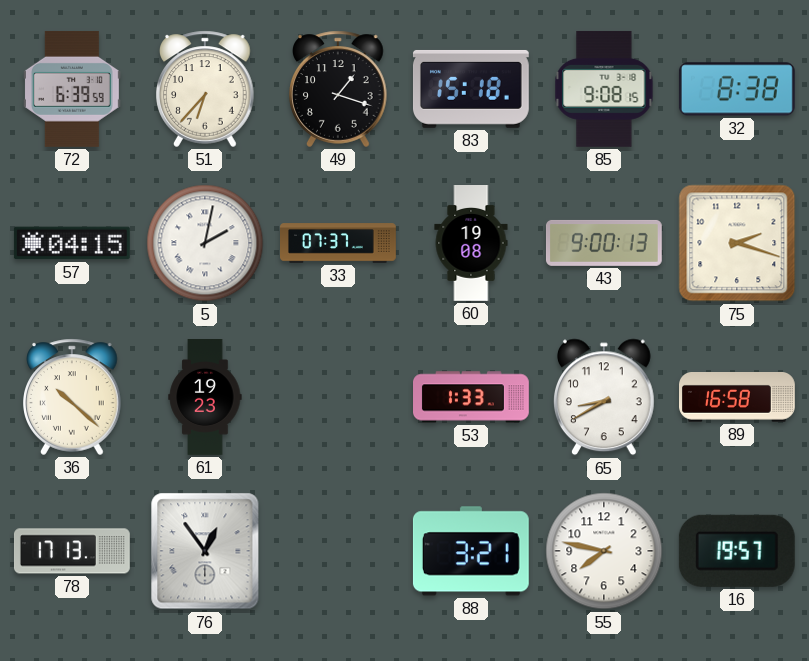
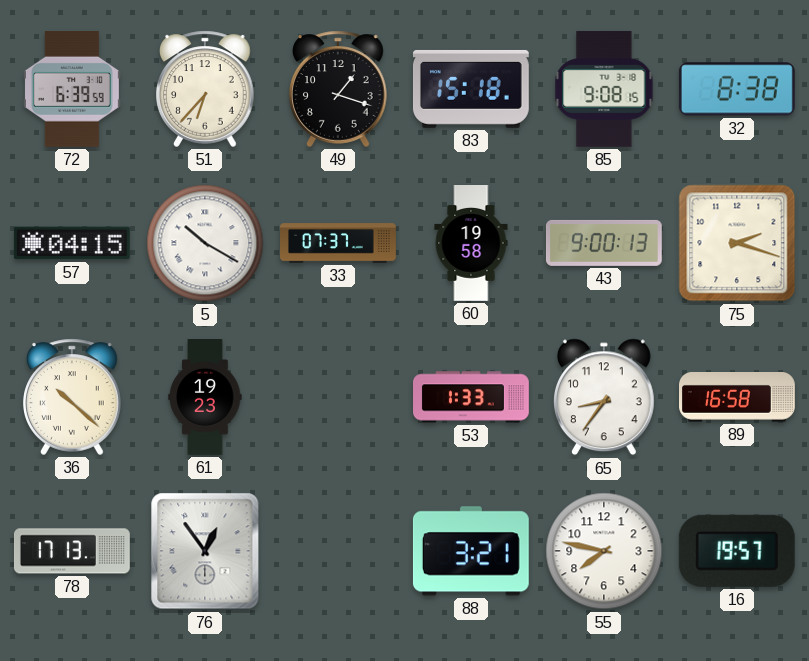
5: 2:02 -> 10:20 (205, 243)
60: 19:08 -> 19:58 (471, 244)
65: 8:40 -> 8:36 (604, 397)
